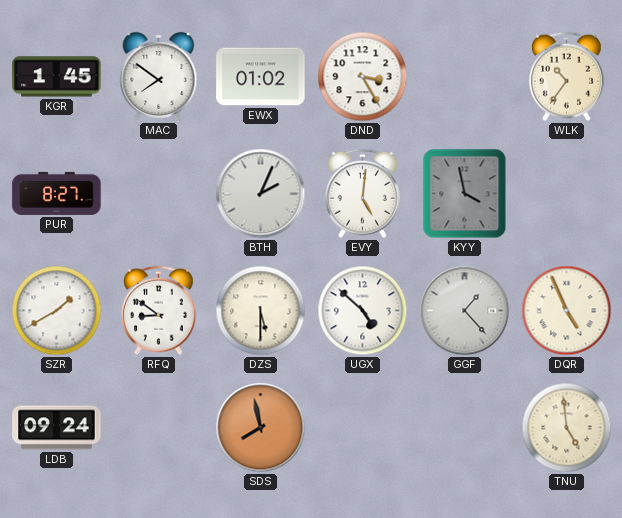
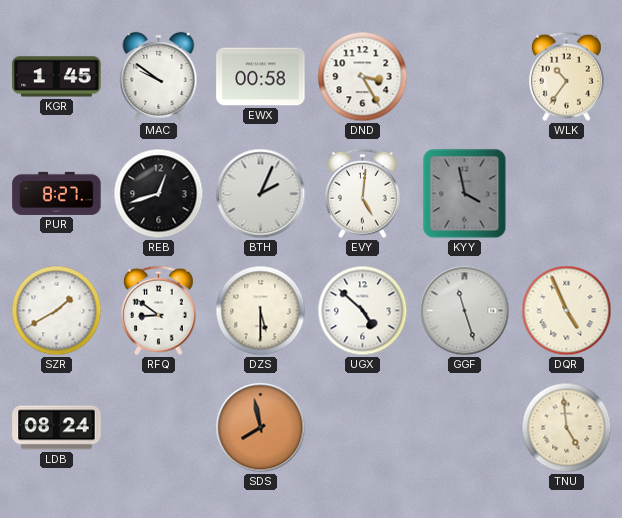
MAC: 7:51 -> 9:51 (159, 76)
EWX: 01:02 -> 00:58 (261, 77)
REB: none -> 12:42 (159, 194)
GGF: 1:23 -> 11:27 (465, 311)
LDB: 09:24 -> 08:24 (57, 428)
